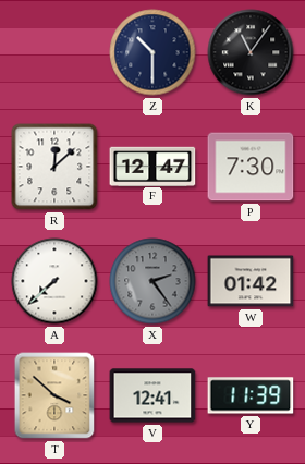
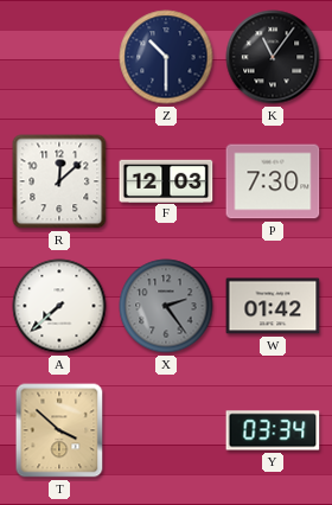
F: 12:47 -> 12:03 (166, 180)
V: 12:41 -> none (152, 395)
Y: 11:39 -> 03:34 (273, 430)
